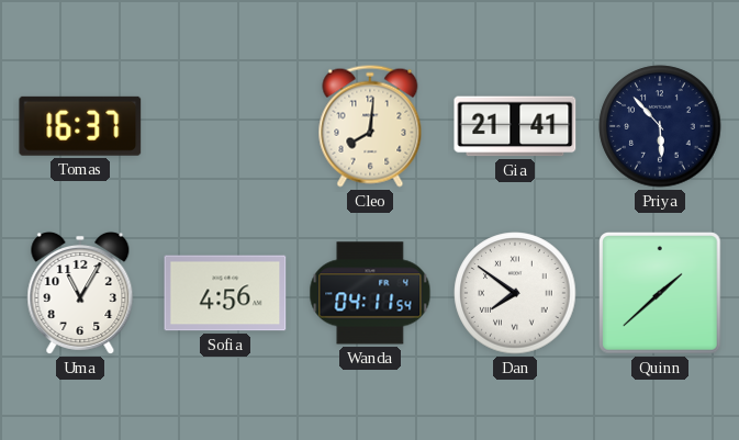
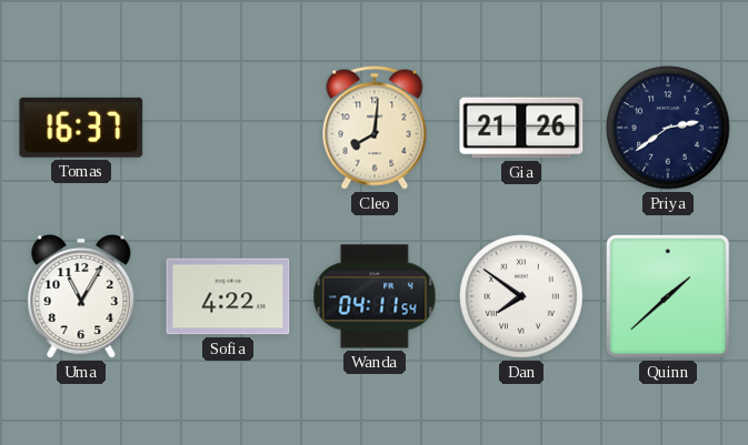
Gia: 21:41 -> 21:26 (521, 128)
Priya: 5:53 -> 2:39 (668, 128)
Sofia: 4:56 -> 4:22 (228, 296)
